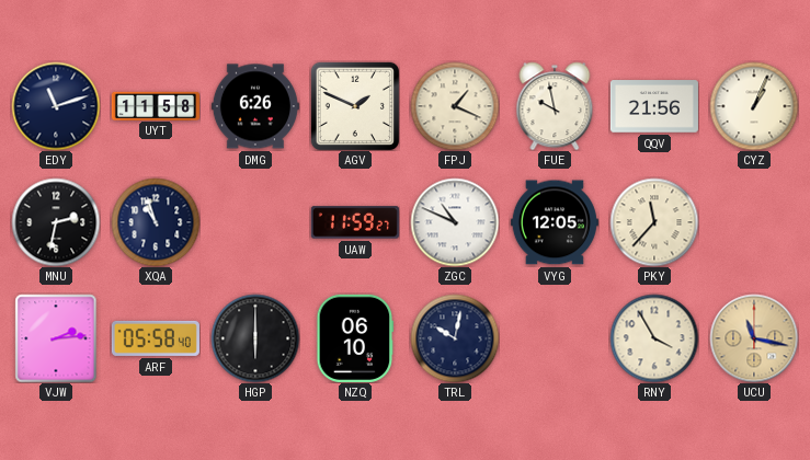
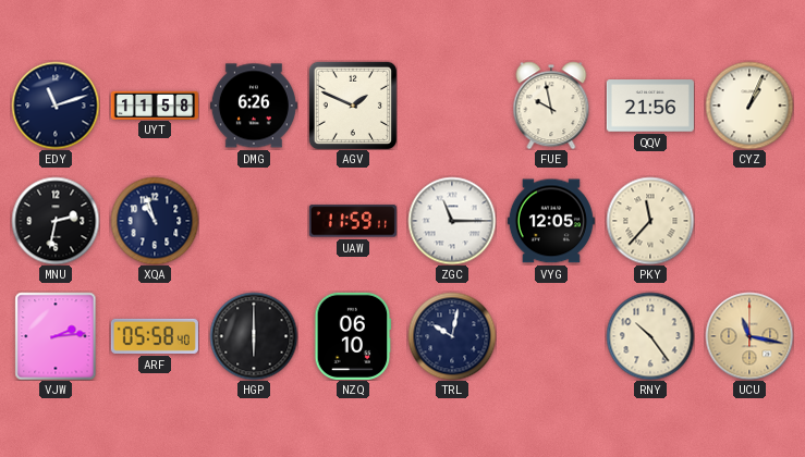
FPJ: 1:19 -> none (455, 106)
UAW: 11:59:27 -> 11:59:11 (353, 221)
ZGC: 10:49 -> 11:15 (452, 221)
RNY: 3:55 -> 10:24 (650, 336)
